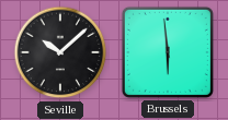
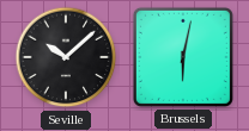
Brussels: 5:59 -> 6:02 (183, 57)
